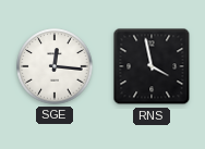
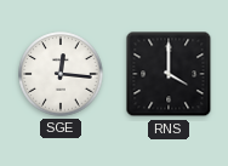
RNS: 3:58 -> 4:00 (169, 74)
